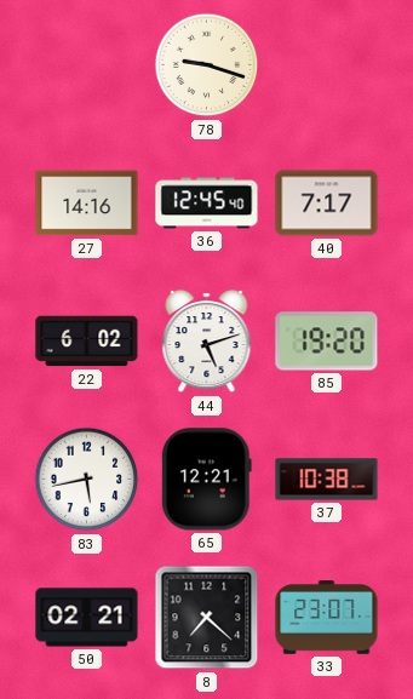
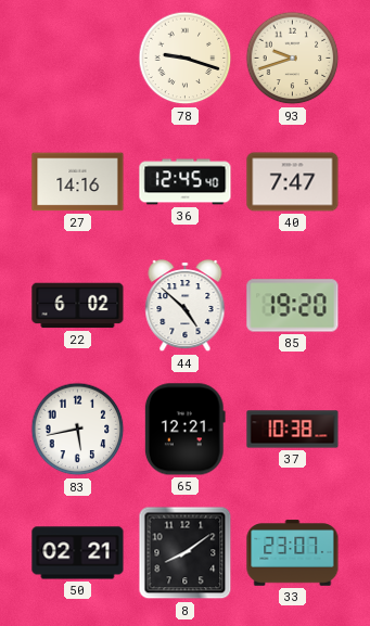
93: none -> 9:42 (293, 59)
40: 7:17 -> 7:47 (293, 182)
44: 5:12 -> 4:52 (186, 306)
8: 7:22 -> 8:09 (186, 553)
